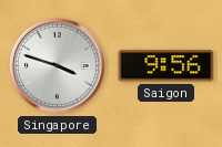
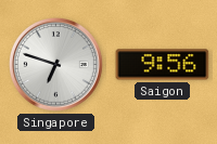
Singapore: 3:48 -> 6:48 (56, 65)
